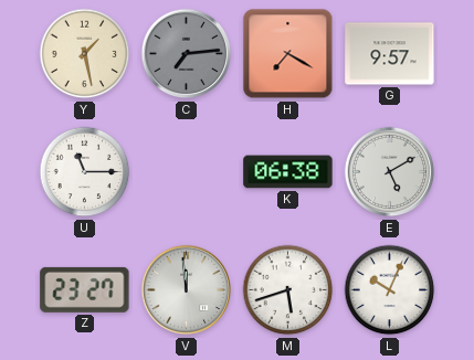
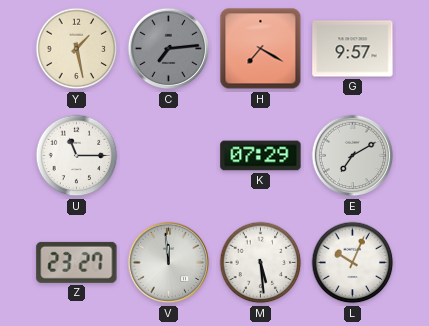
K: 06:38 -> 07:29 (261, 156)
E: 5:10 -> 7:10 (353, 156)
M: 5:42 -> 5:29 (261, 263)
